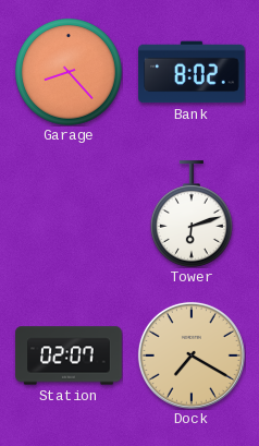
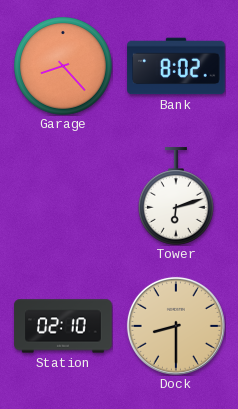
Station: 02:07 -> 02:10 (63, 326)
Dock: 7:20 -> 8:30 (176, 326)
